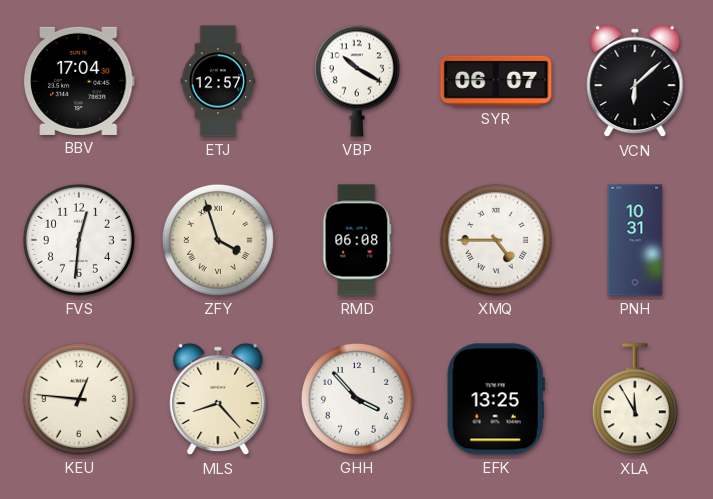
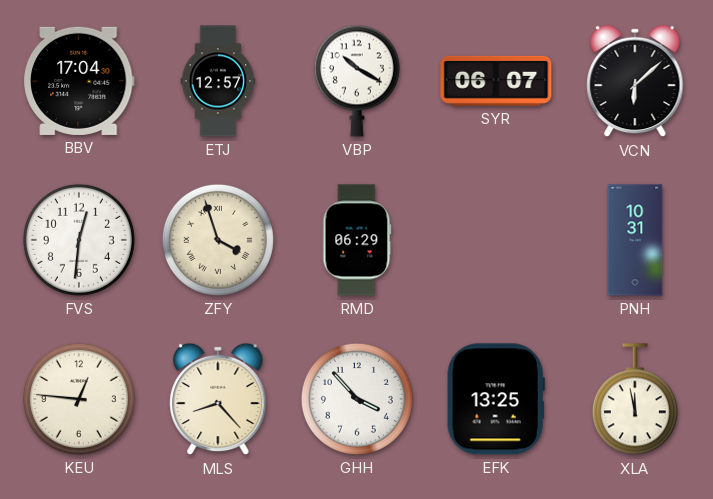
RMD: 06:08 -> 06:29 (357, 240)
XMQ: 4:45 -> none (496, 240)
XLA: 11:55 -> 11:58 (635, 400)
